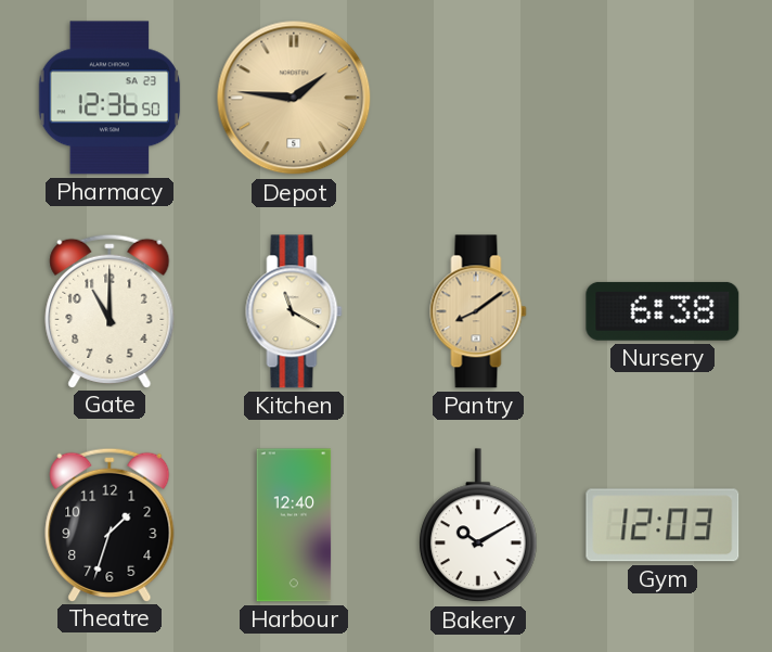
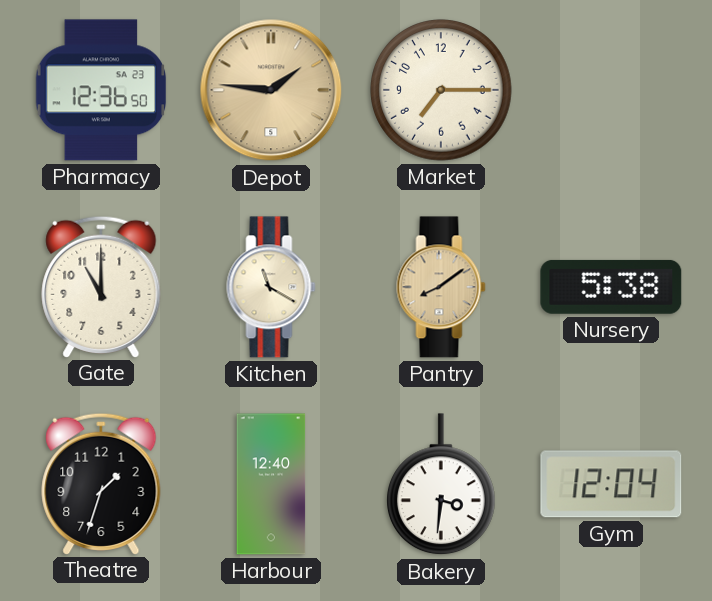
Market: none -> 7:15 (441, 90)
Nursery: 6:38 -> 5:38 (611, 287)
Bakery: 10:10 -> 3:31 (442, 485)
Gym: 12:03 -> 12:04 (611, 484)
